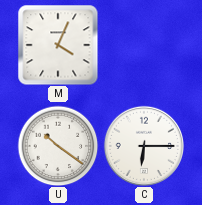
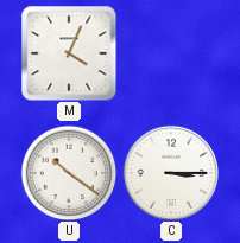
C: 6:15 -> 3:15 (170, 172)
